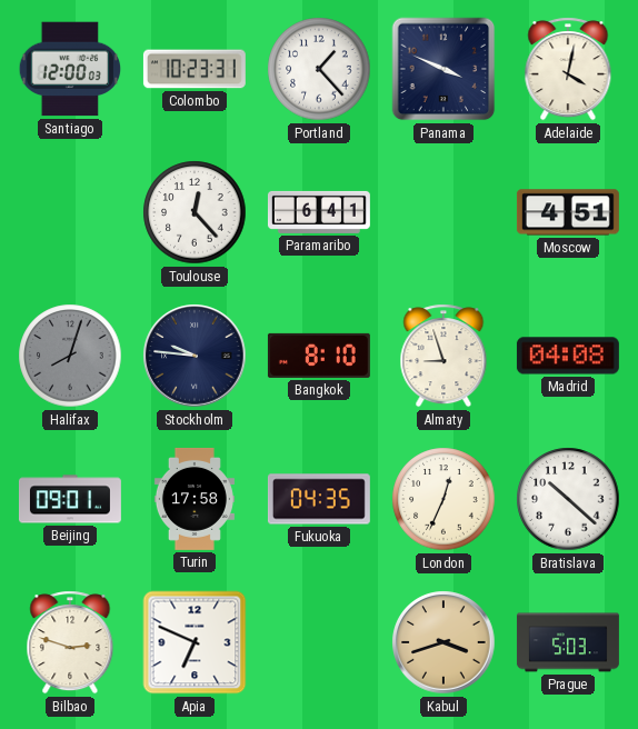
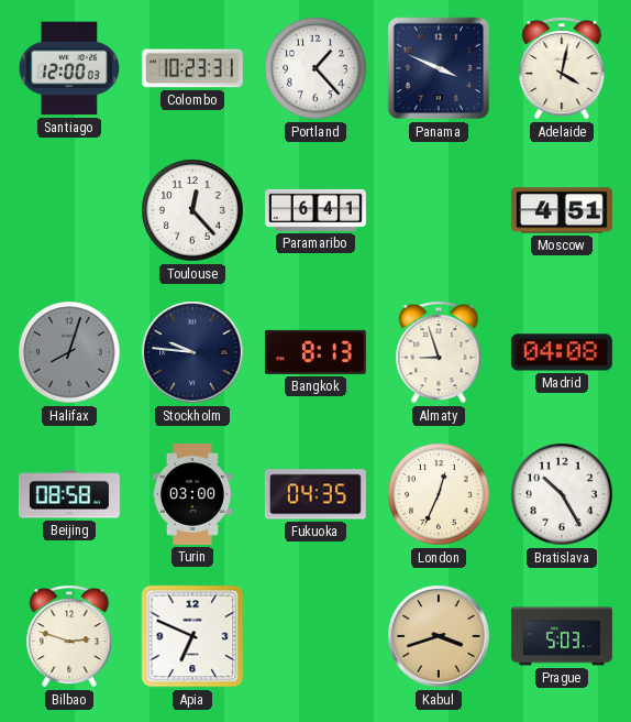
Bangkok: 8:10 -> 8:13 (315, 352)
Beijing: 09:01 -> 08:58 (69, 494)
Turin: 17:58 -> 03:00 (192, 494)
Bratislava: 10:22 -> 10:25 (562, 494)
